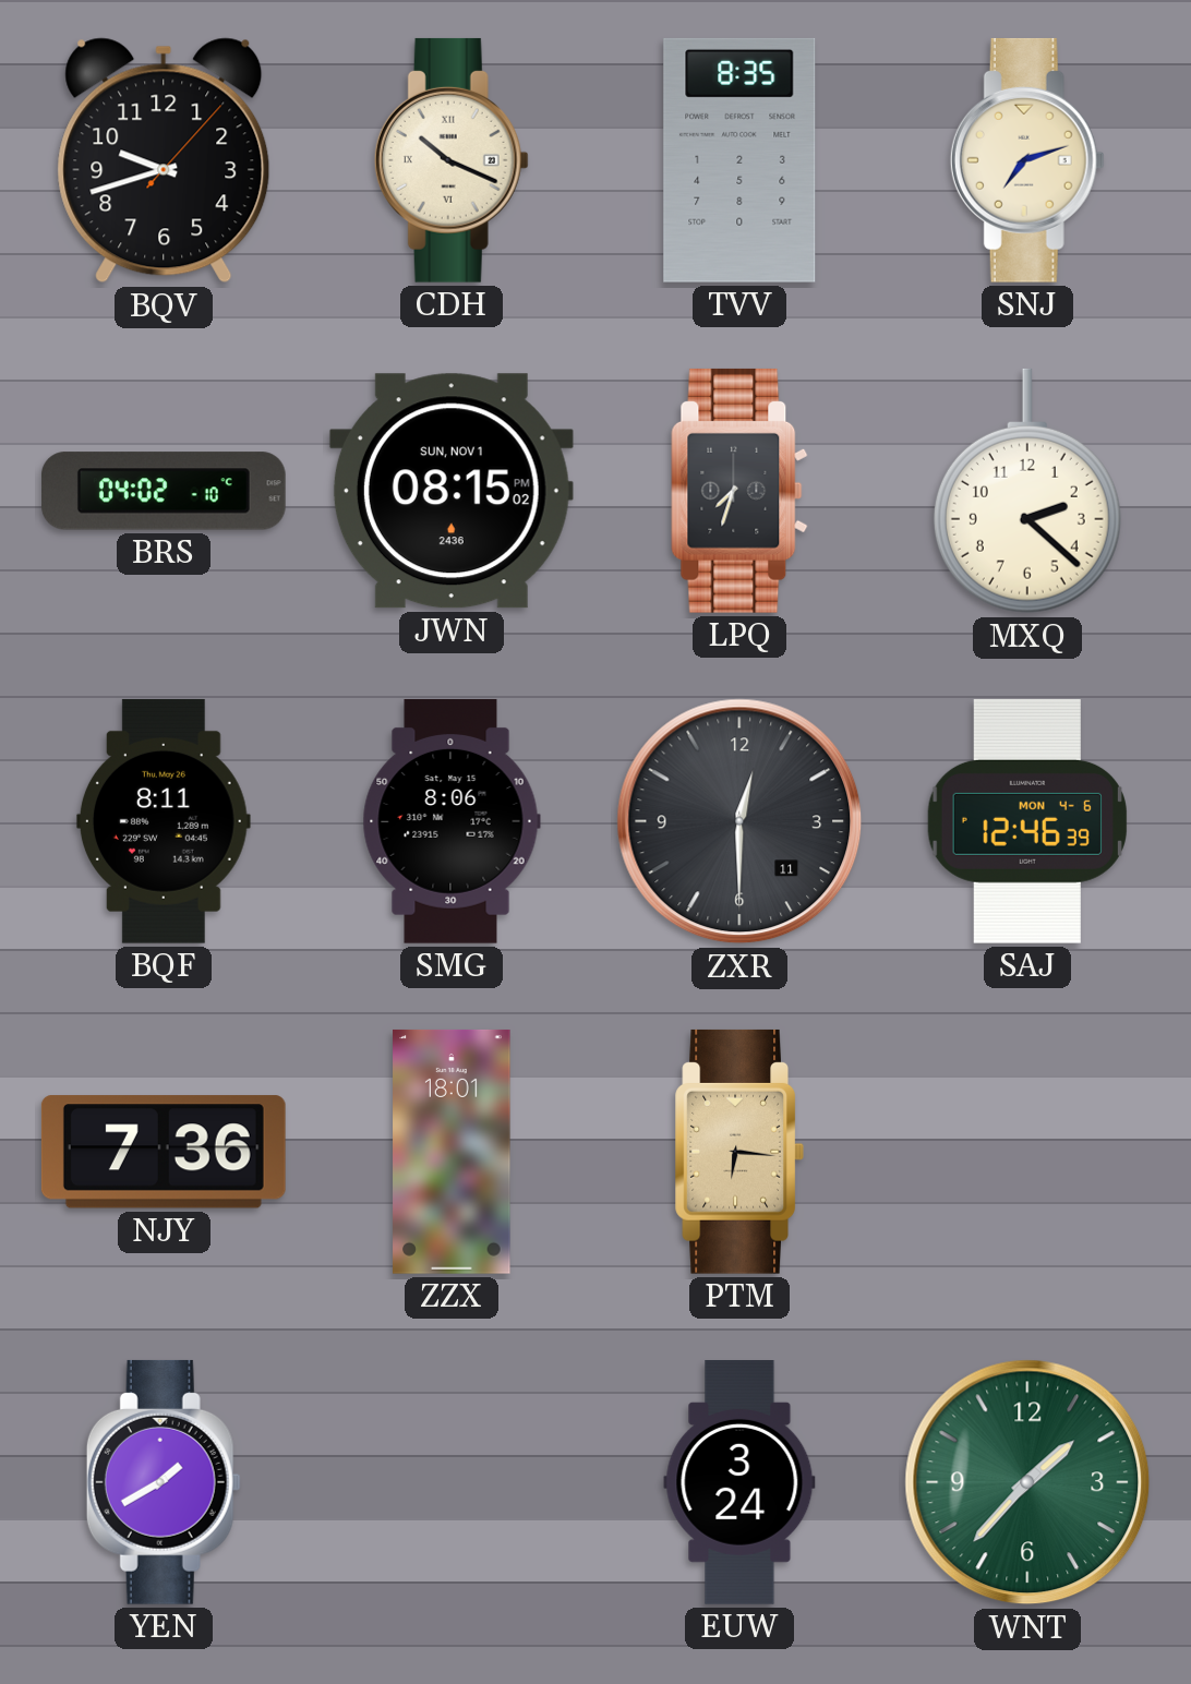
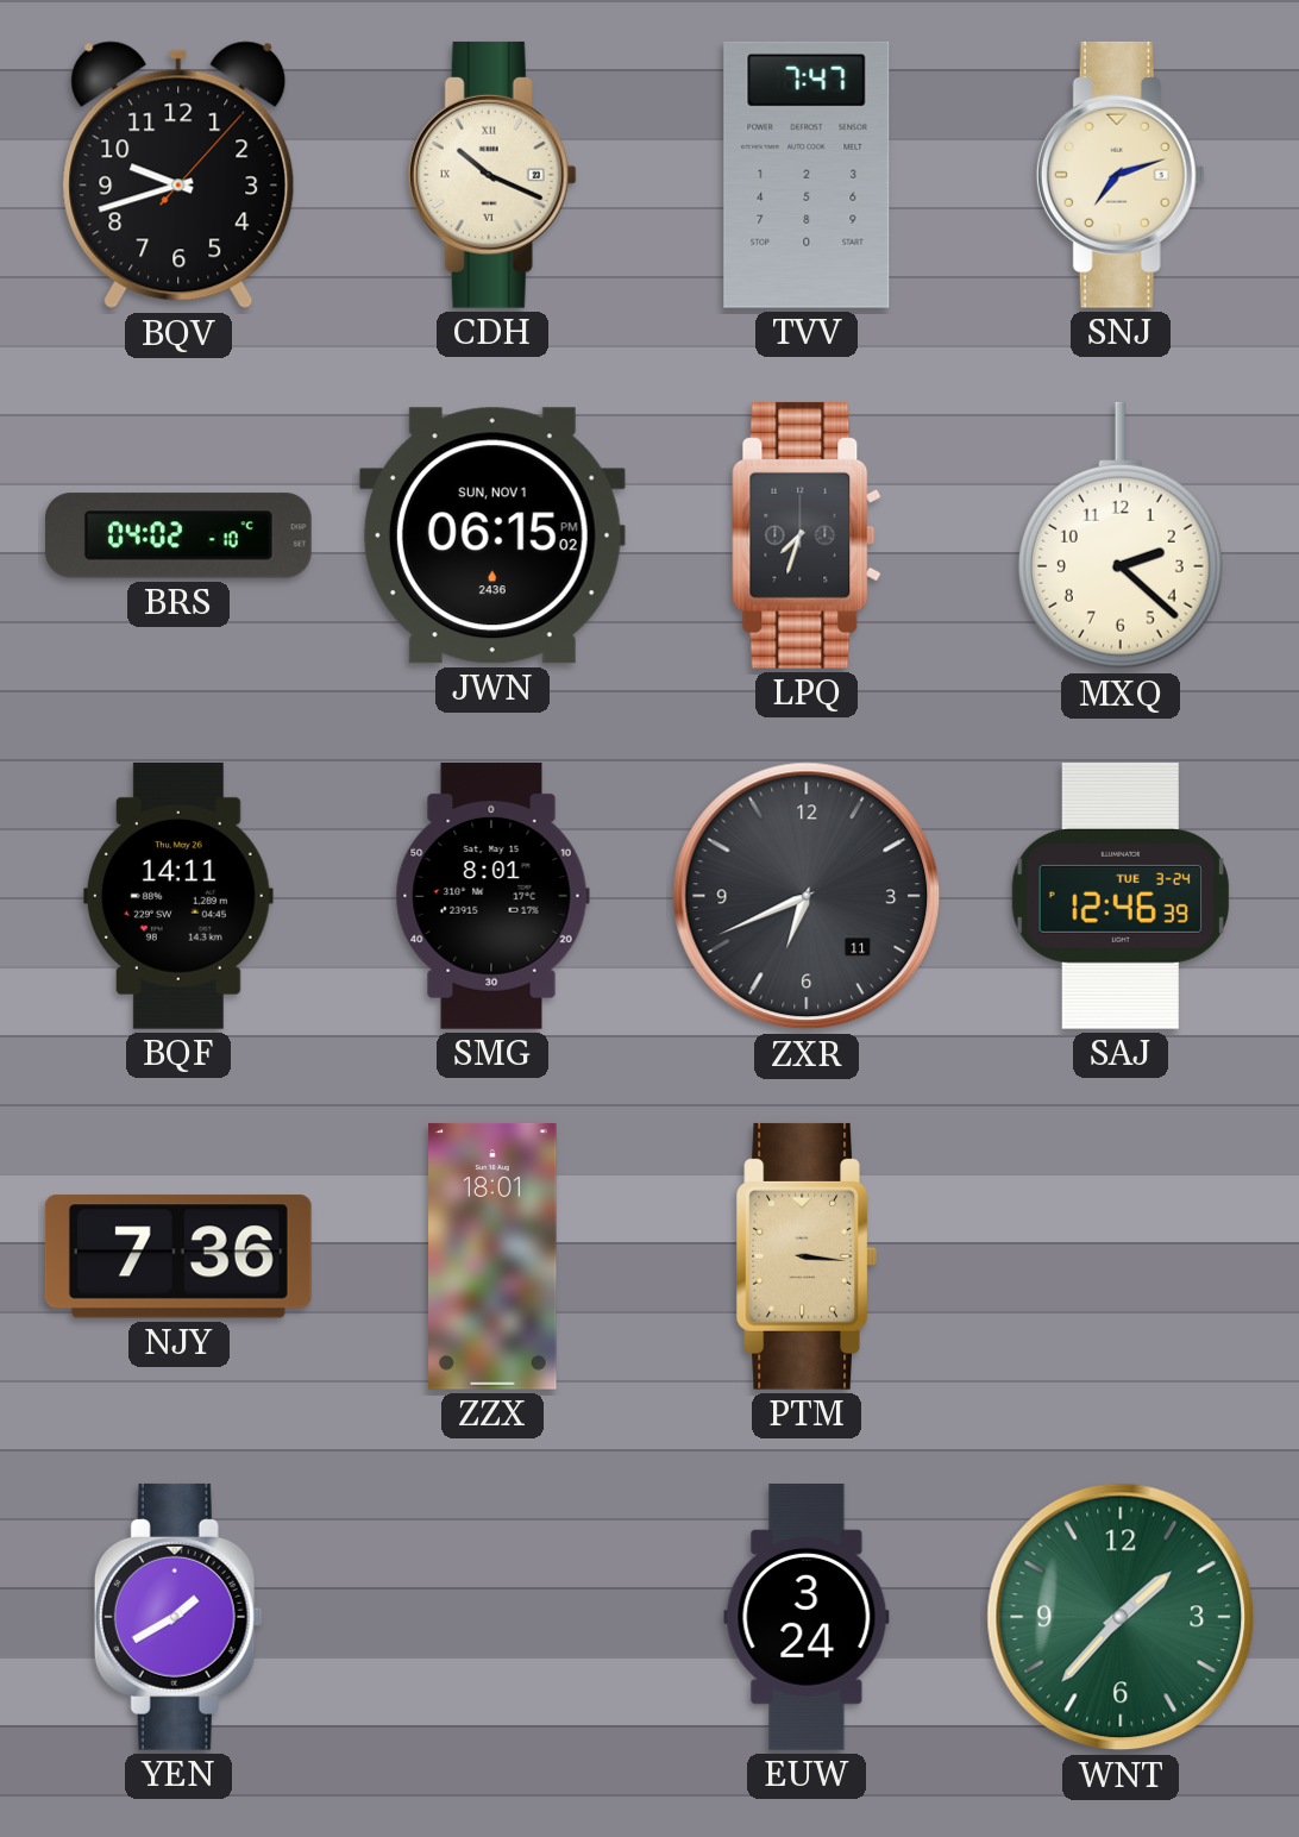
TVV: 8:35 -> 7:47 (807, 175)
JWN: 08:15 -> 06:15 (492, 535)
BQF: 8:11 -> 14:11 (178, 896)
SMG: 8:06 -> 8:01 (492, 896)
ZXR: 12:30 -> 6:41 (807, 896)
SAJ date: MON 4-6 -> TUE 3-24 (1121, 896)
PTM: 6:16 -> 3:16 (807, 1256)
